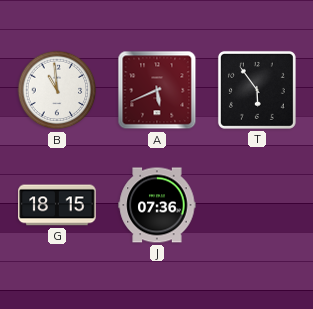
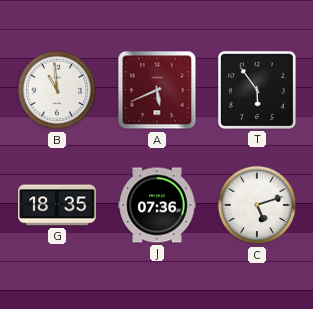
G: 18:15 -> 18:35 (57, 205)
C: none -> 5:12 (257, 205)
